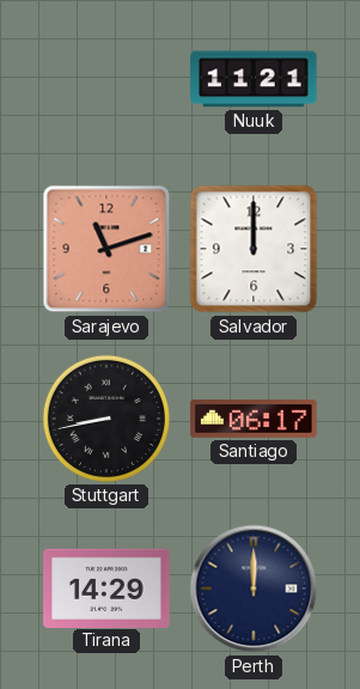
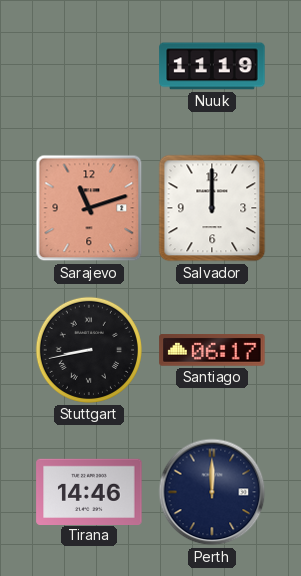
Nuuk: 11:21 -> 11:19 (212, 66)
Tirana: 14:29 -> 14:46 (89, 491)
